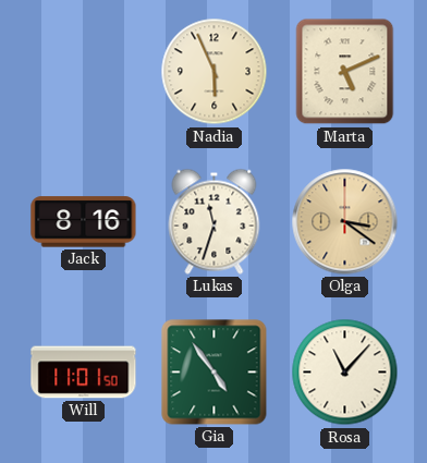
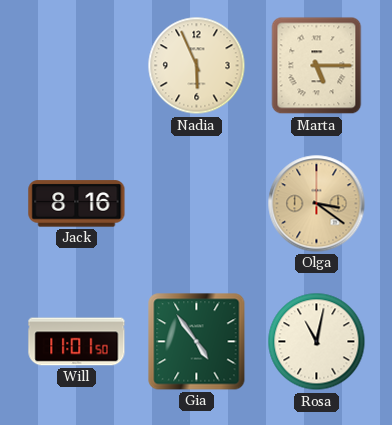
Marta: 5:11 -> 5:15 (317, 66)
Lukas: 11:33 -> none (215, 221)
Rosa: 11:07 -> 11:02 (317, 342)
